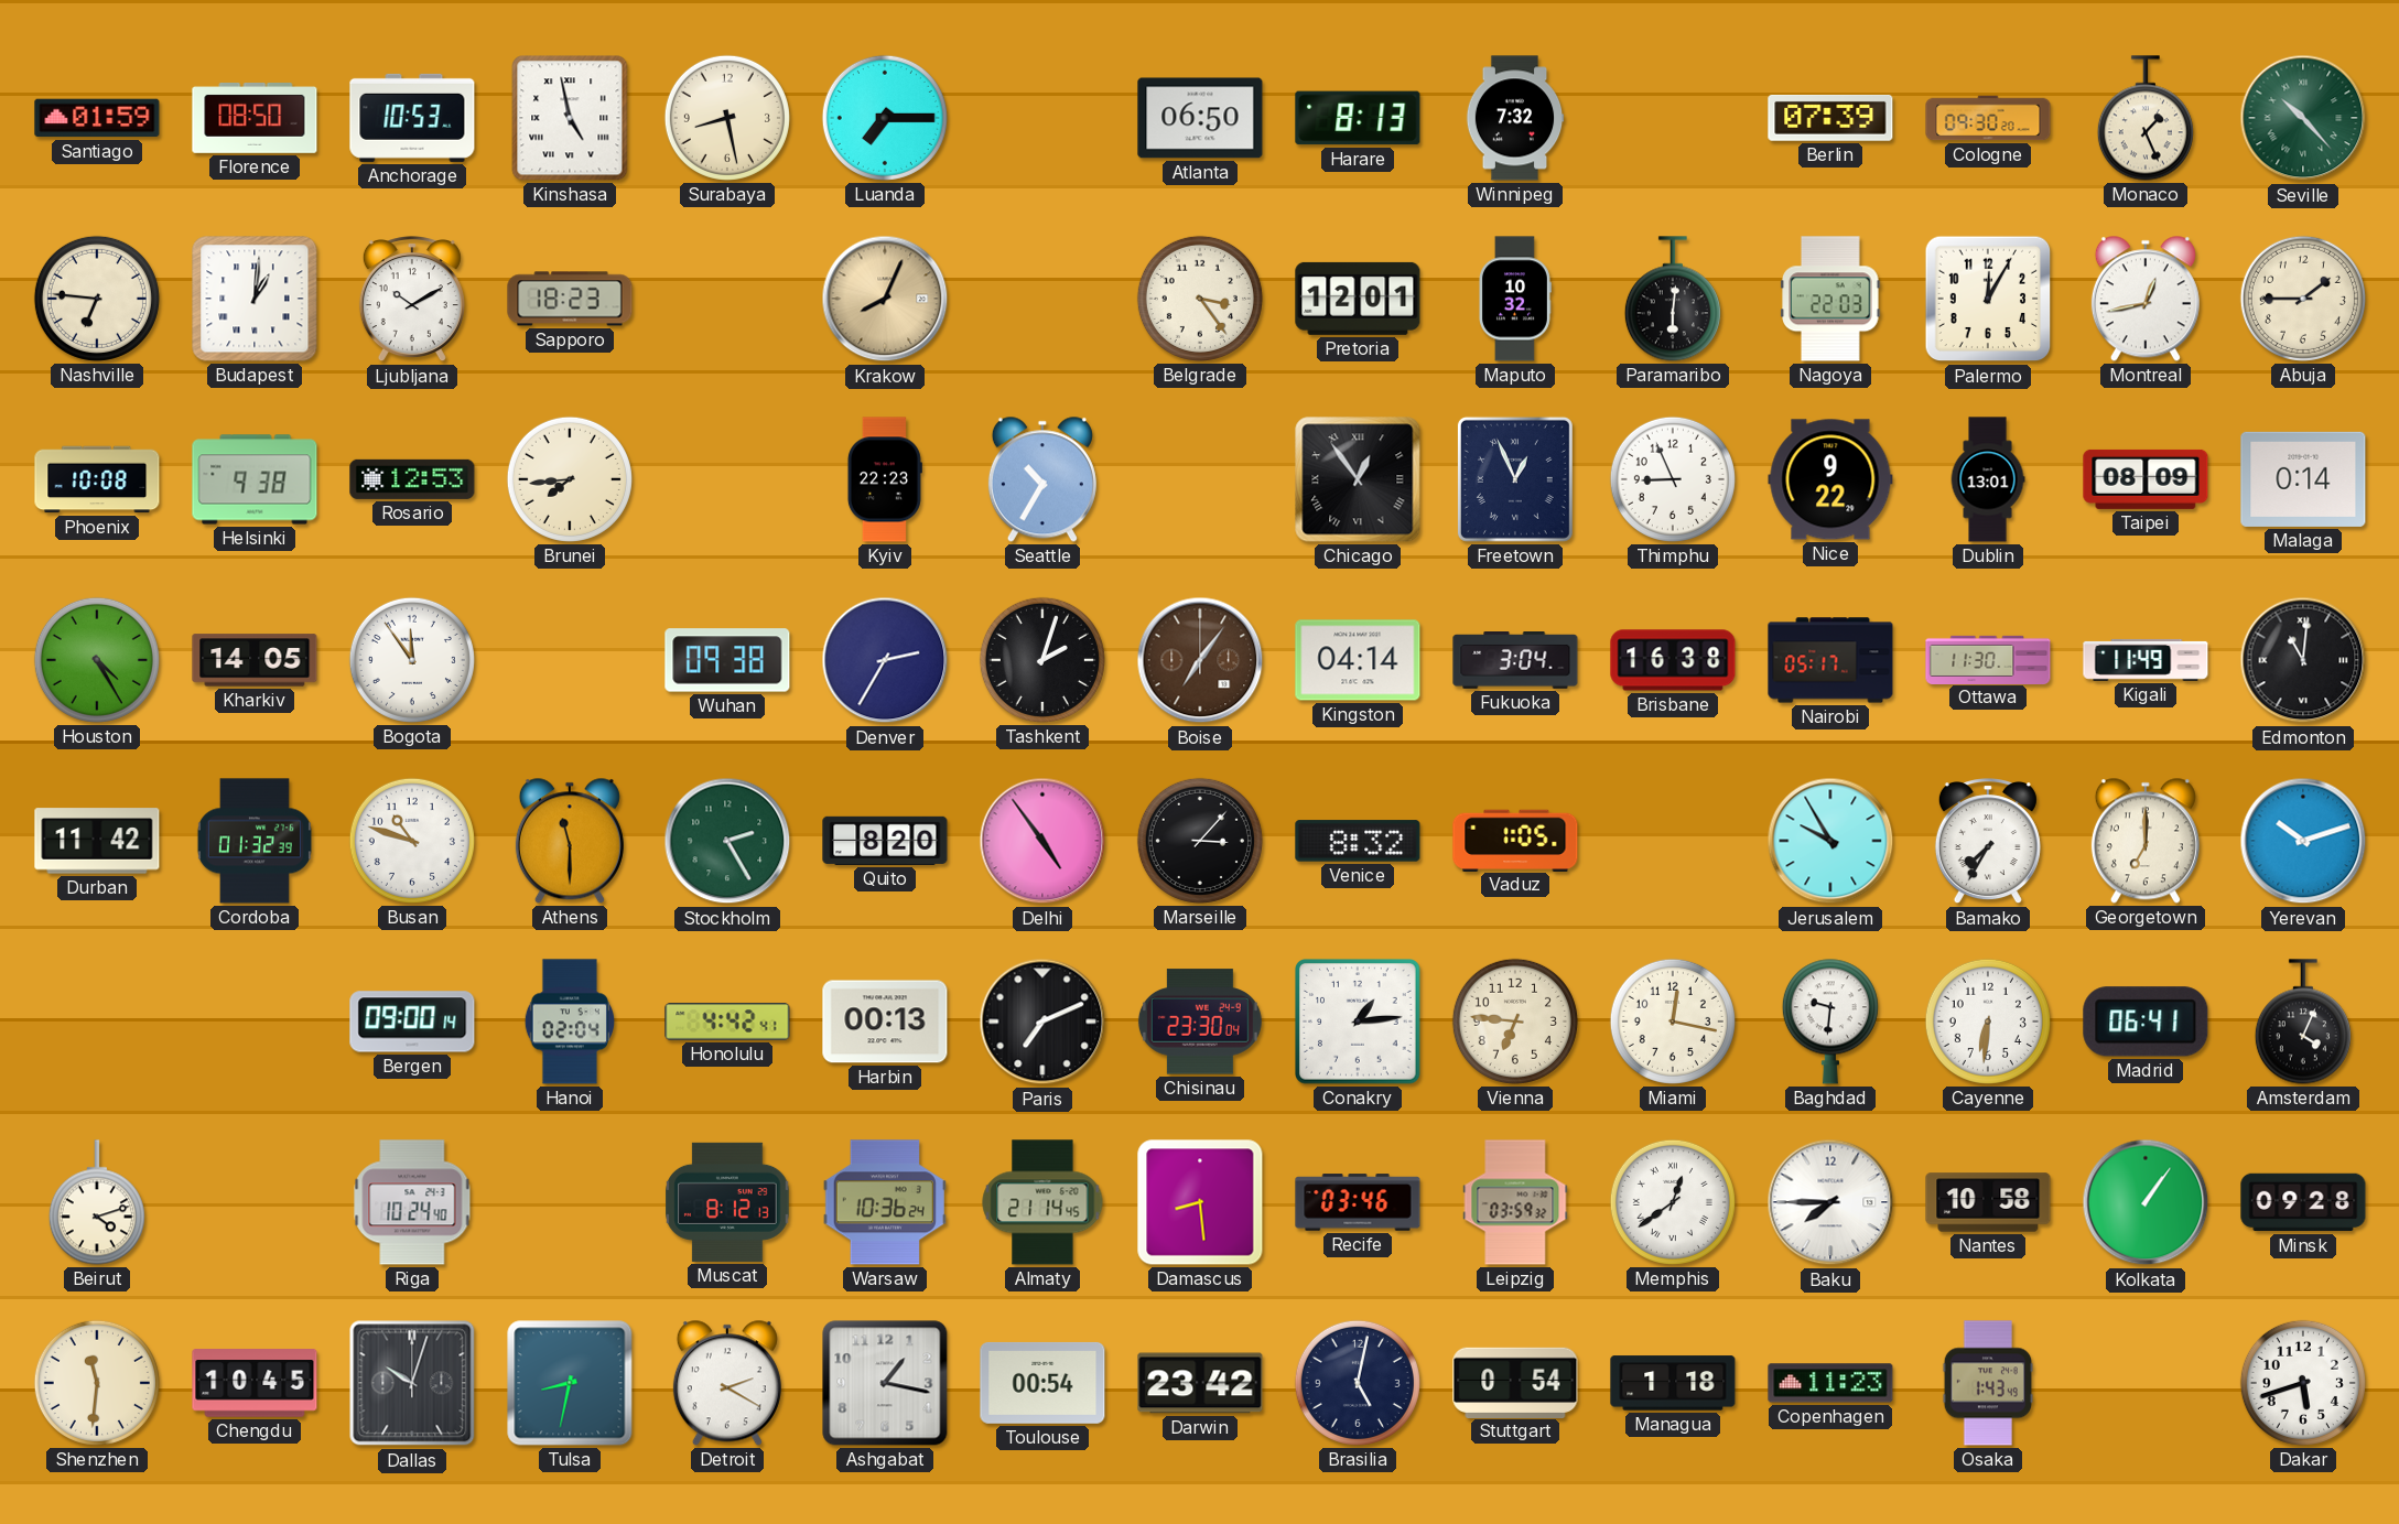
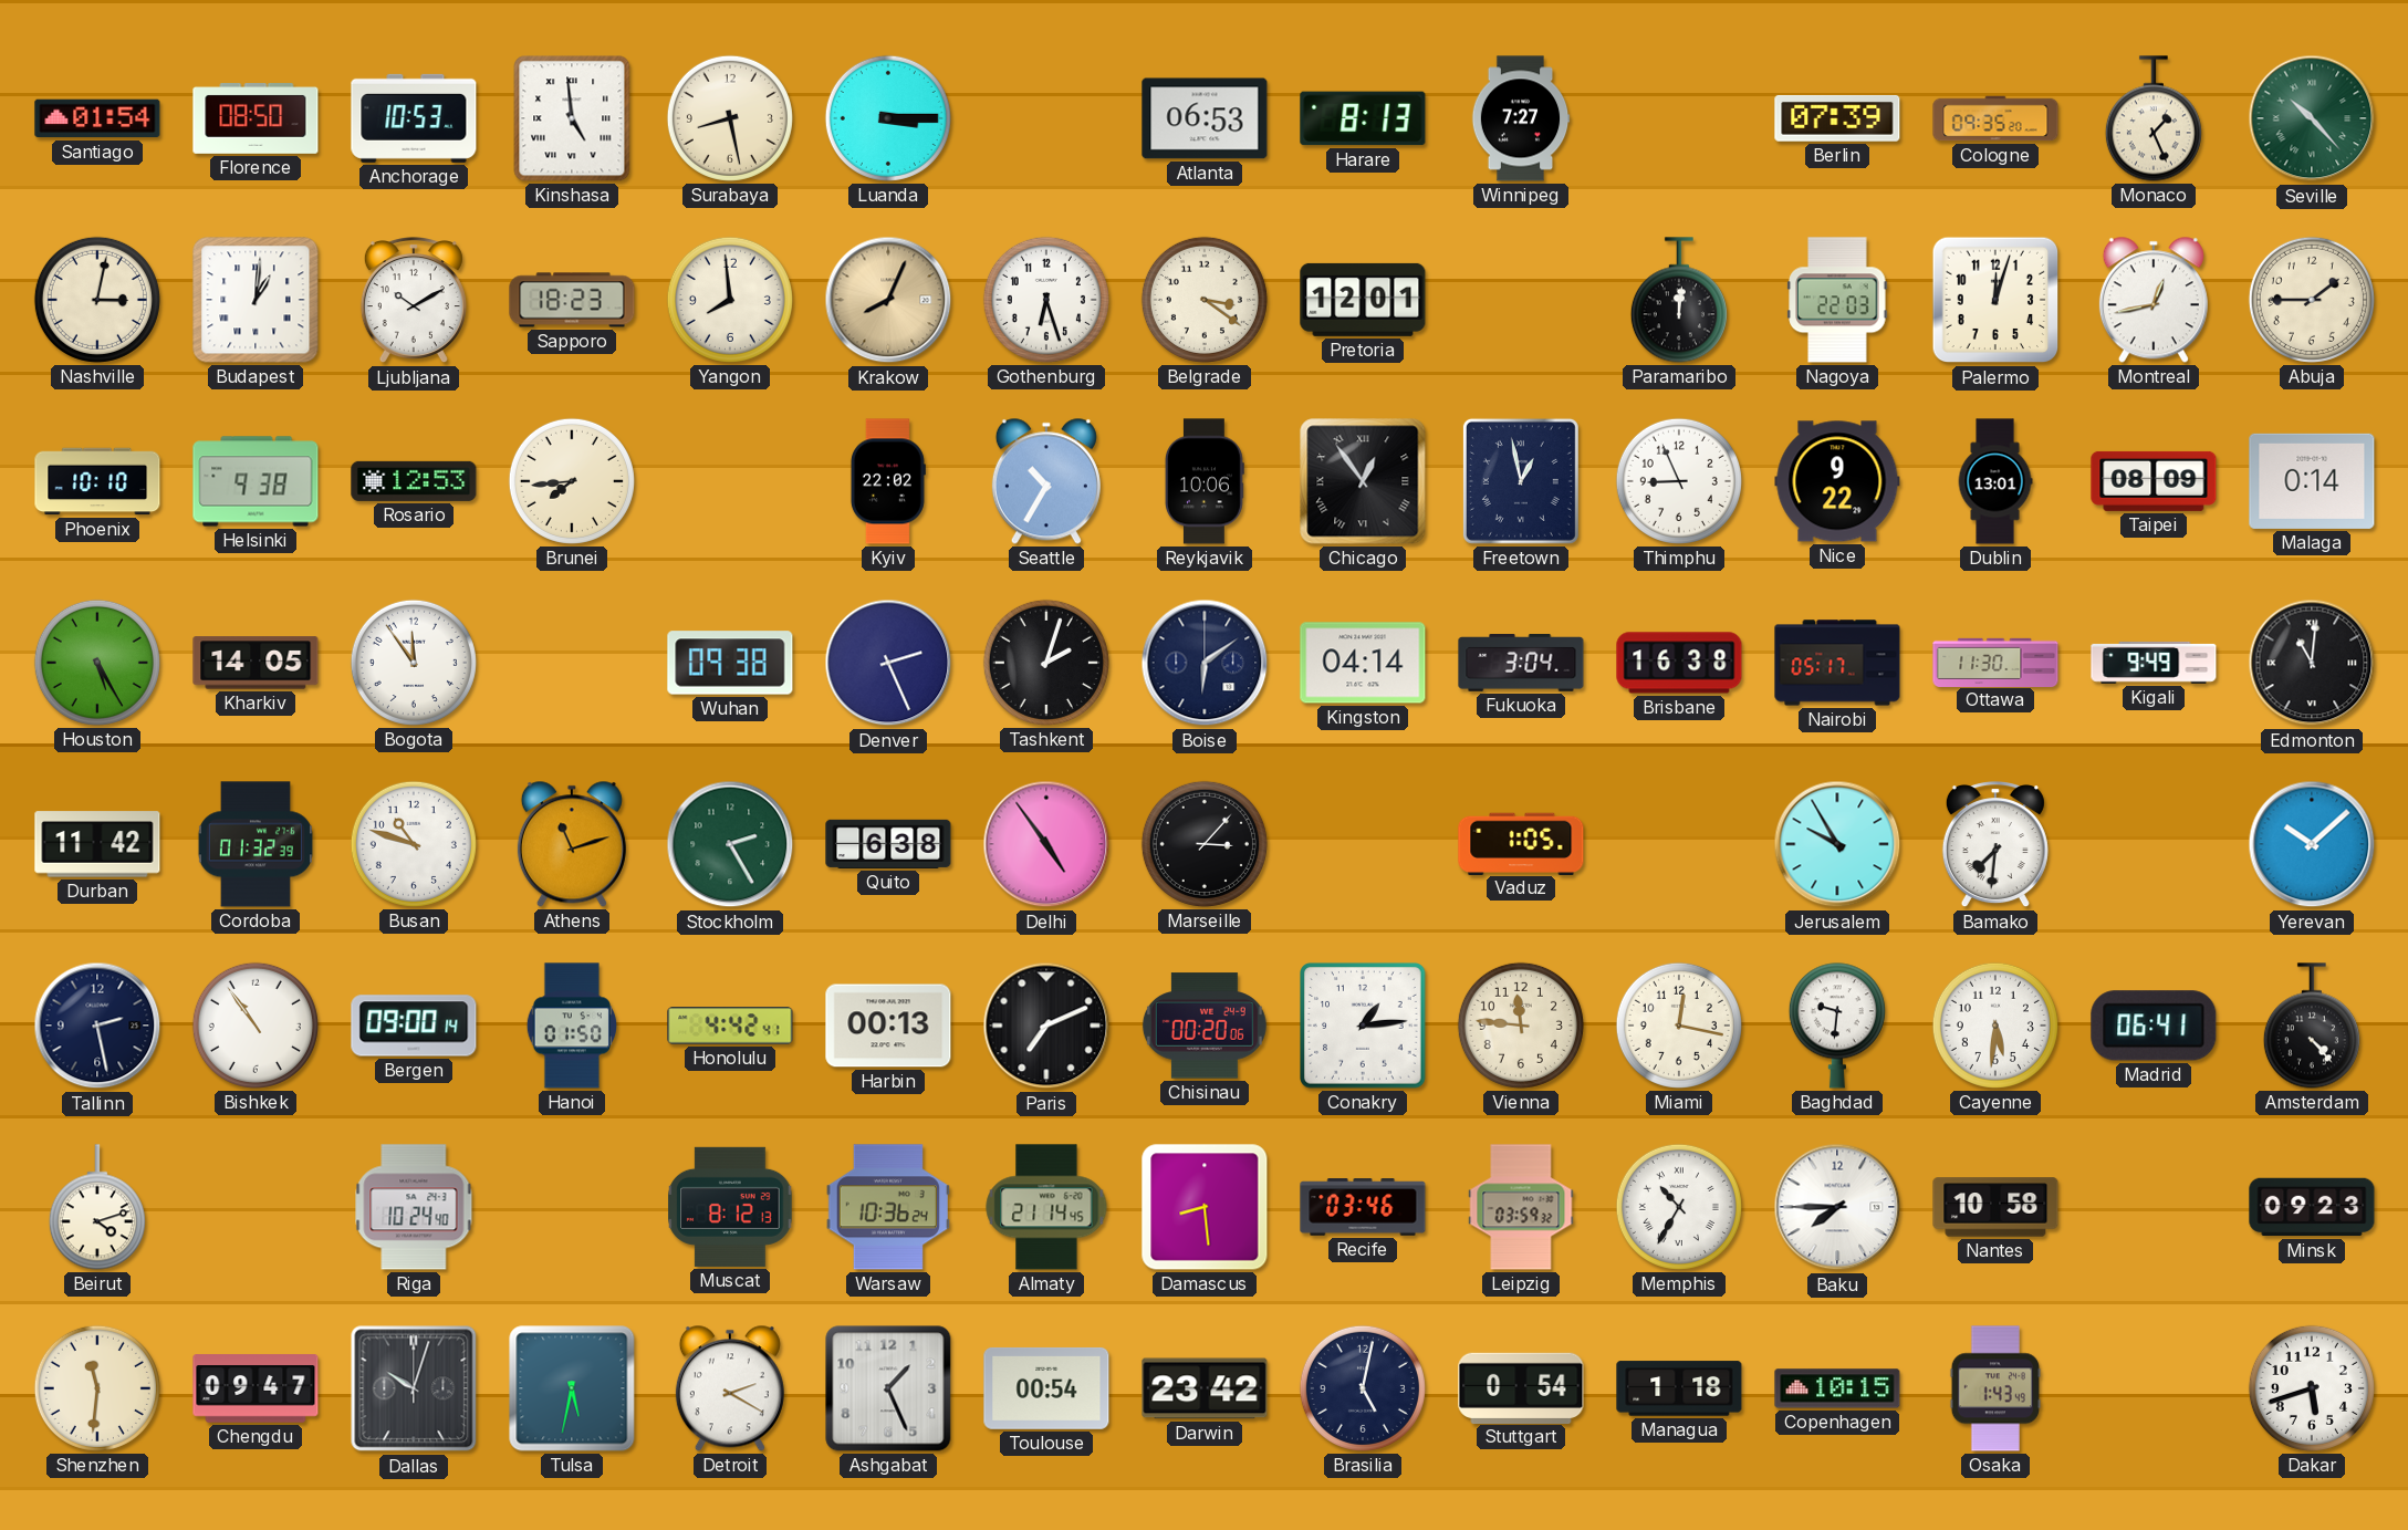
Santiago: 01:59 -> 01:54 (97, 118)
Kinshasa: 4:58 -> 4:59 (572, 118)
Luanda: 7:15 -> 3:15 (888, 118)
Atlanta: 06:50 -> 06:53 (1205, 118)
Winnipeg: 7:32 -> 7:27 (1521, 118)
Cologne: 09:30 -> 09:35 (1995, 118)
Nashville: 6:46 -> 3:02 (97, 300)
Yangon: none -> 7:59 (730, 300)
Gothenburg: none -> 6:27 (1046, 300)
Belgrade: 3:24 -> 3:21 (1205, 300)
Maputo: 10:32 -> none (1515, 299)
Paramaribo: 6:01 -> 12:01 (1679, 300)
Palermo: 12:05 -> 12:03 (1995, 300)
Phoenix: 10:08 -> 10:10 (97, 481)
Kyiv: 22:23 -> 22:02 (887, 481)
Reykjavik: none -> 10:06 (1205, 481)
Freetown: 12:56 -> 12:58 (1521, 481)
Houston: 4:25 -> 5:25 (97, 663)
Denver: 2:35 -> 2:26 (888, 663)
Boise: 7:06 -> 6:09 (1205, 663)
Boise dial: brown -> navy (1205, 663)
Kigali: 11:49 -> 9:49 (2154, 663)
Athens: 11:30 -> 11:12 (572, 844)
Quito: 8:20 -> 6:38 (888, 844)
Venice: 8:32 -> none (1358, 841)
Bamako: 7:35 -> 7:31 (1995, 845)
Georgetown: 7:00 -> none (2146, 841)
Yerevan: 10:12 -> 10:08 (2312, 844)
Tallinn: none -> 2:28 (97, 1026)
Bishkek: none -> 10:54 (256, 1026)
Hanoi: 02:04 -> 01:50 (571, 1026)
Chisinau: 23:30 -> 00:20 (1205, 1026)
Vienna: 6:46 -> 11:46 (1521, 1026)
Cayenne: 6:31 -> 5:31 (1995, 1026)
Amsterdam: 4:04 -> 4:23 (2312, 1026)
Memphis: 12:39 -> 10:35 (1679, 1207)
Kolkata: 1:06 -> none (2146, 1202)
Minsk: 09:28 -> 09:23 (2312, 1207)
Chengdu: 10:45 -> 09:47 (256, 1388)
Tulsa: 8:32 -> 5:32 (572, 1388)
Ashgabat: 1:17 -> 1:26 (888, 1388)
Copenhagen: 11:23 -> 10:15 (1837, 1388)
